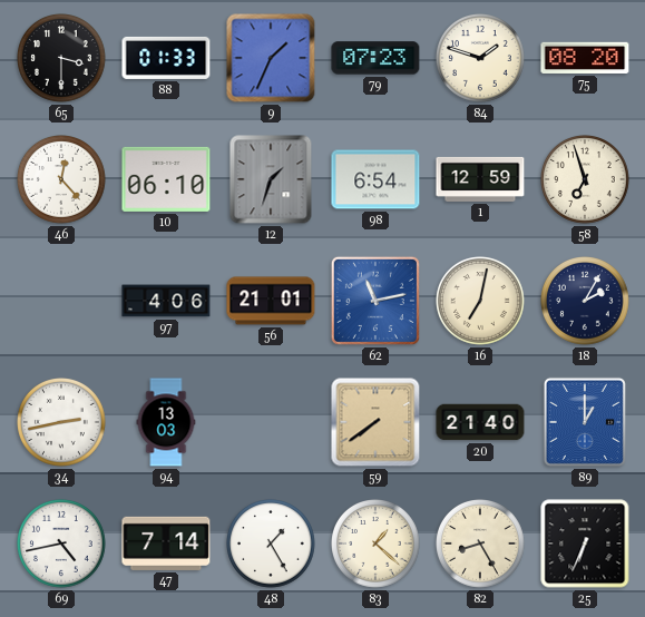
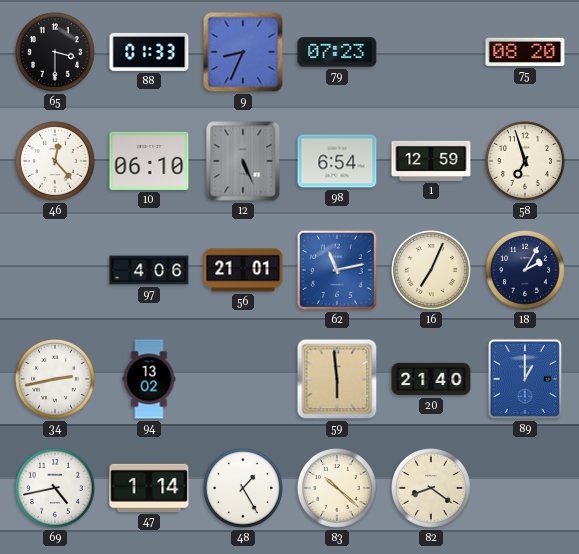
9: 1:34 -> 8:34 (243, 52)
84: 1:48 -> none (481, 59)
12: 1:33 -> 5:26 (243, 161)
16: 7:02 -> 7:04 (432, 271)
94: 13:03 -> 13:02 (149, 379)
59: 7:39 -> 5:59 (337, 379)
47: 7:14 -> 1:14 (149, 488)
83: 1:22 -> 10:22 (338, 489)
82: 8:25 -> 8:21 (432, 489)
25: 6:34 -> none (585, 543)
